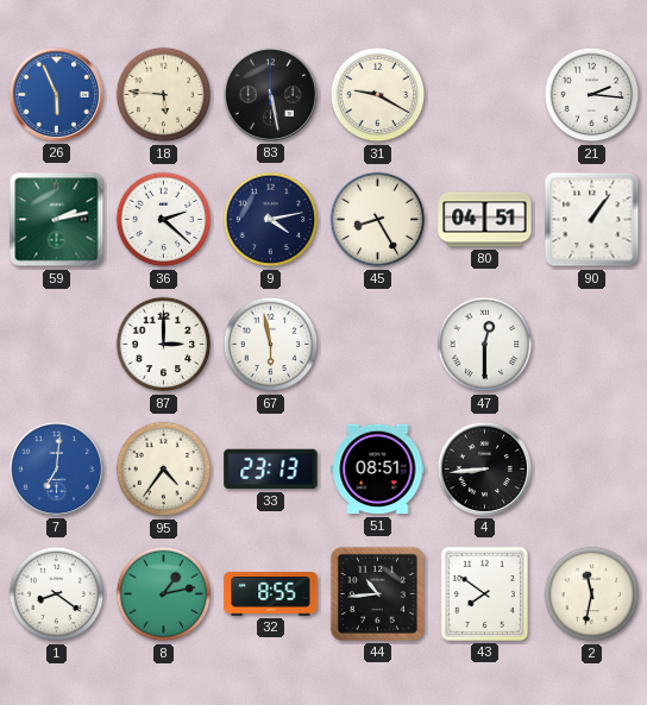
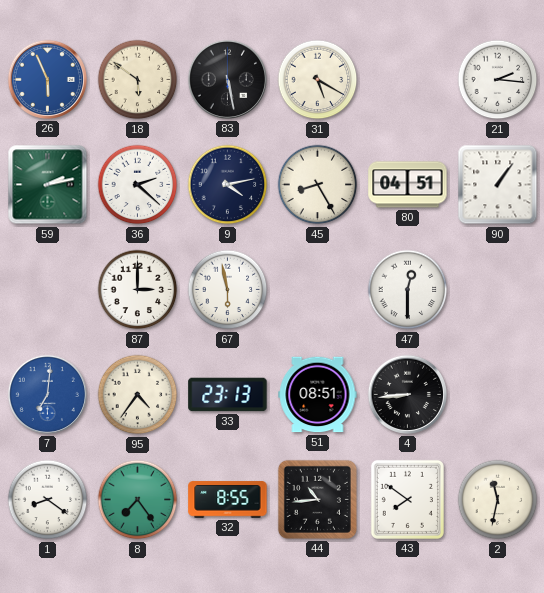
18: 5:46 -> 5:51 (138, 80)
31: 9:20 -> 5:20 (318, 80)
8: 1:13 -> 7:24 (138, 500)
